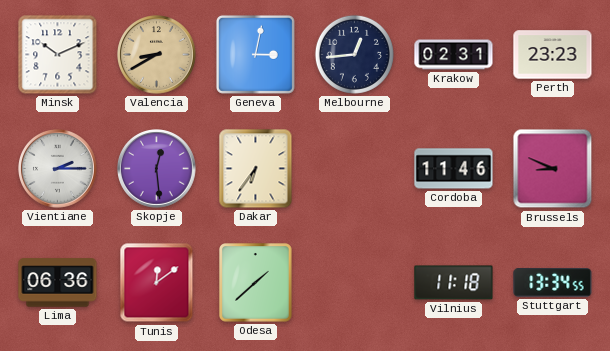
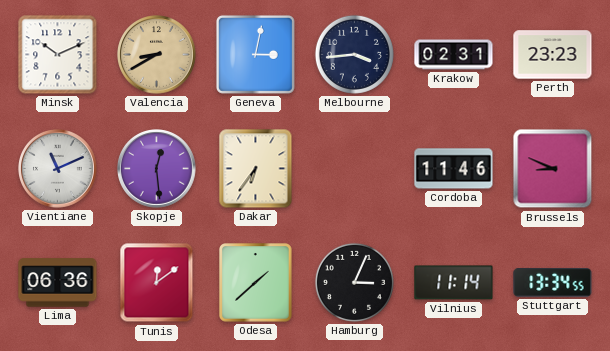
Melbourne: 12:44 -> 3:44 (354, 54)
Vientiane: 2:15 -> 11:11 (58, 169)
Hamburg: none -> 3:04 (354, 282)
Vilnius: 11:18 -> 11:14 (454, 283)
